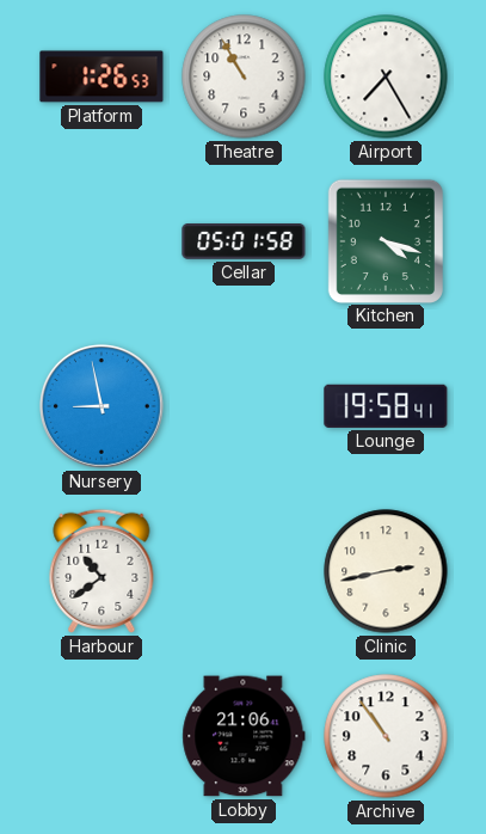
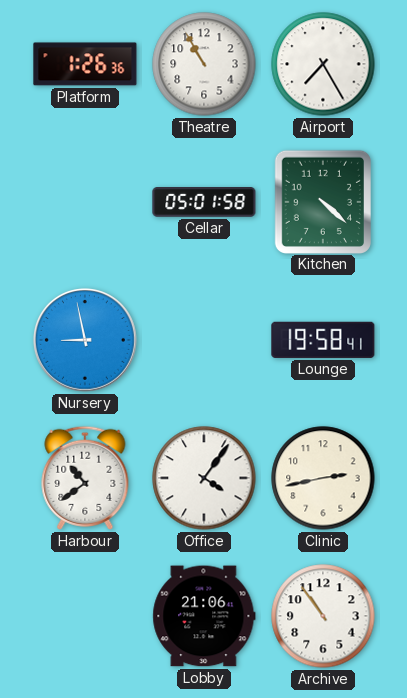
Platform: 1:26:53 -> 1:26:36 (85, 64)
Kitchen: 4:18 -> 4:22 (323, 201)
Office: none -> 4:06 (204, 478)
